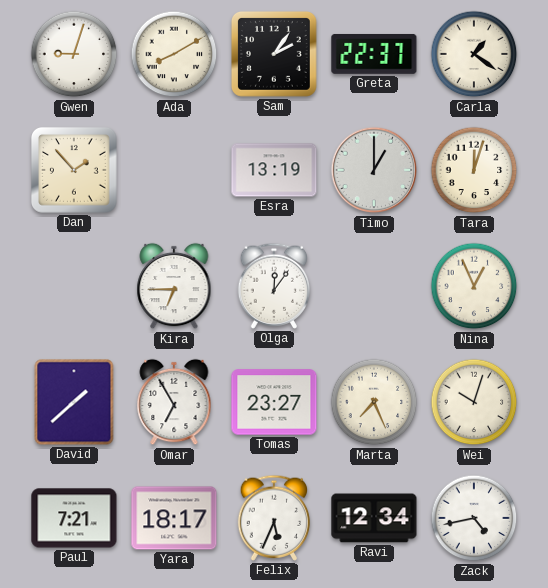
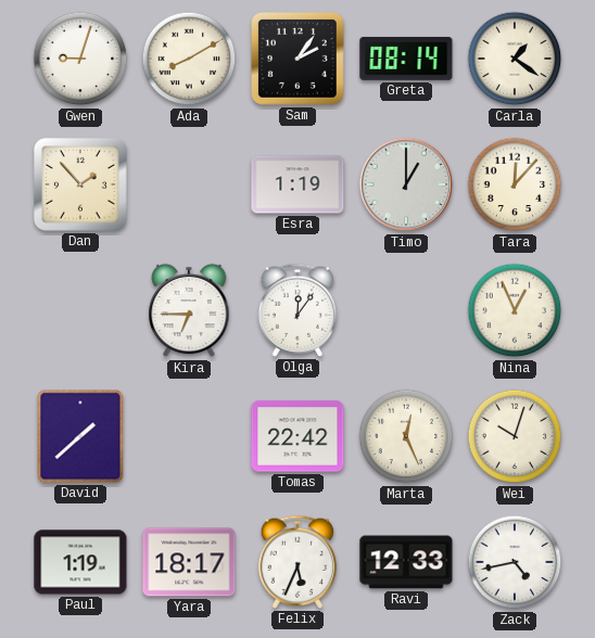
Greta: 22:37 -> 08:14 (406, 59)
Esra: 13:19 -> 1:19 (297, 184)
Tara: 12:03 -> 12:07 (515, 184)
Omar: 6:55 -> none (174, 402)
Tomas: 23:27 -> 22:42 (297, 436)
Marta: 7:26 -> 12:26 (406, 436)
Paul: 7:21 -> 1:19 (80, 562)
Ravi: 12:34 -> 12:33 (406, 562)
